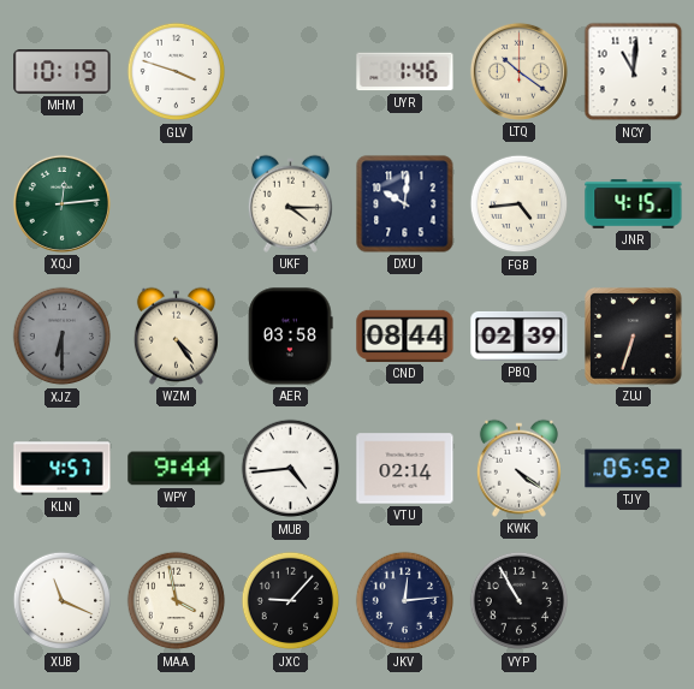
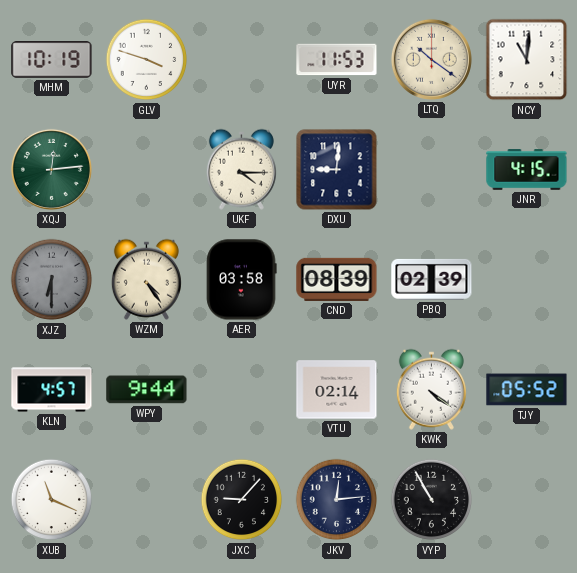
UYR: 1:46 -> 11:53 (337, 60)
DXU: 10:01 -> 9:01 (337, 170)
FGB: 4:44 -> none (520, 204)
CND: 08:44 -> 08:39 (337, 279)
ZUJ: 6:33 -> none (634, 337)
MUB: 4:44 -> none (291, 469)
MAA: 3:58 -> none (177, 601)
